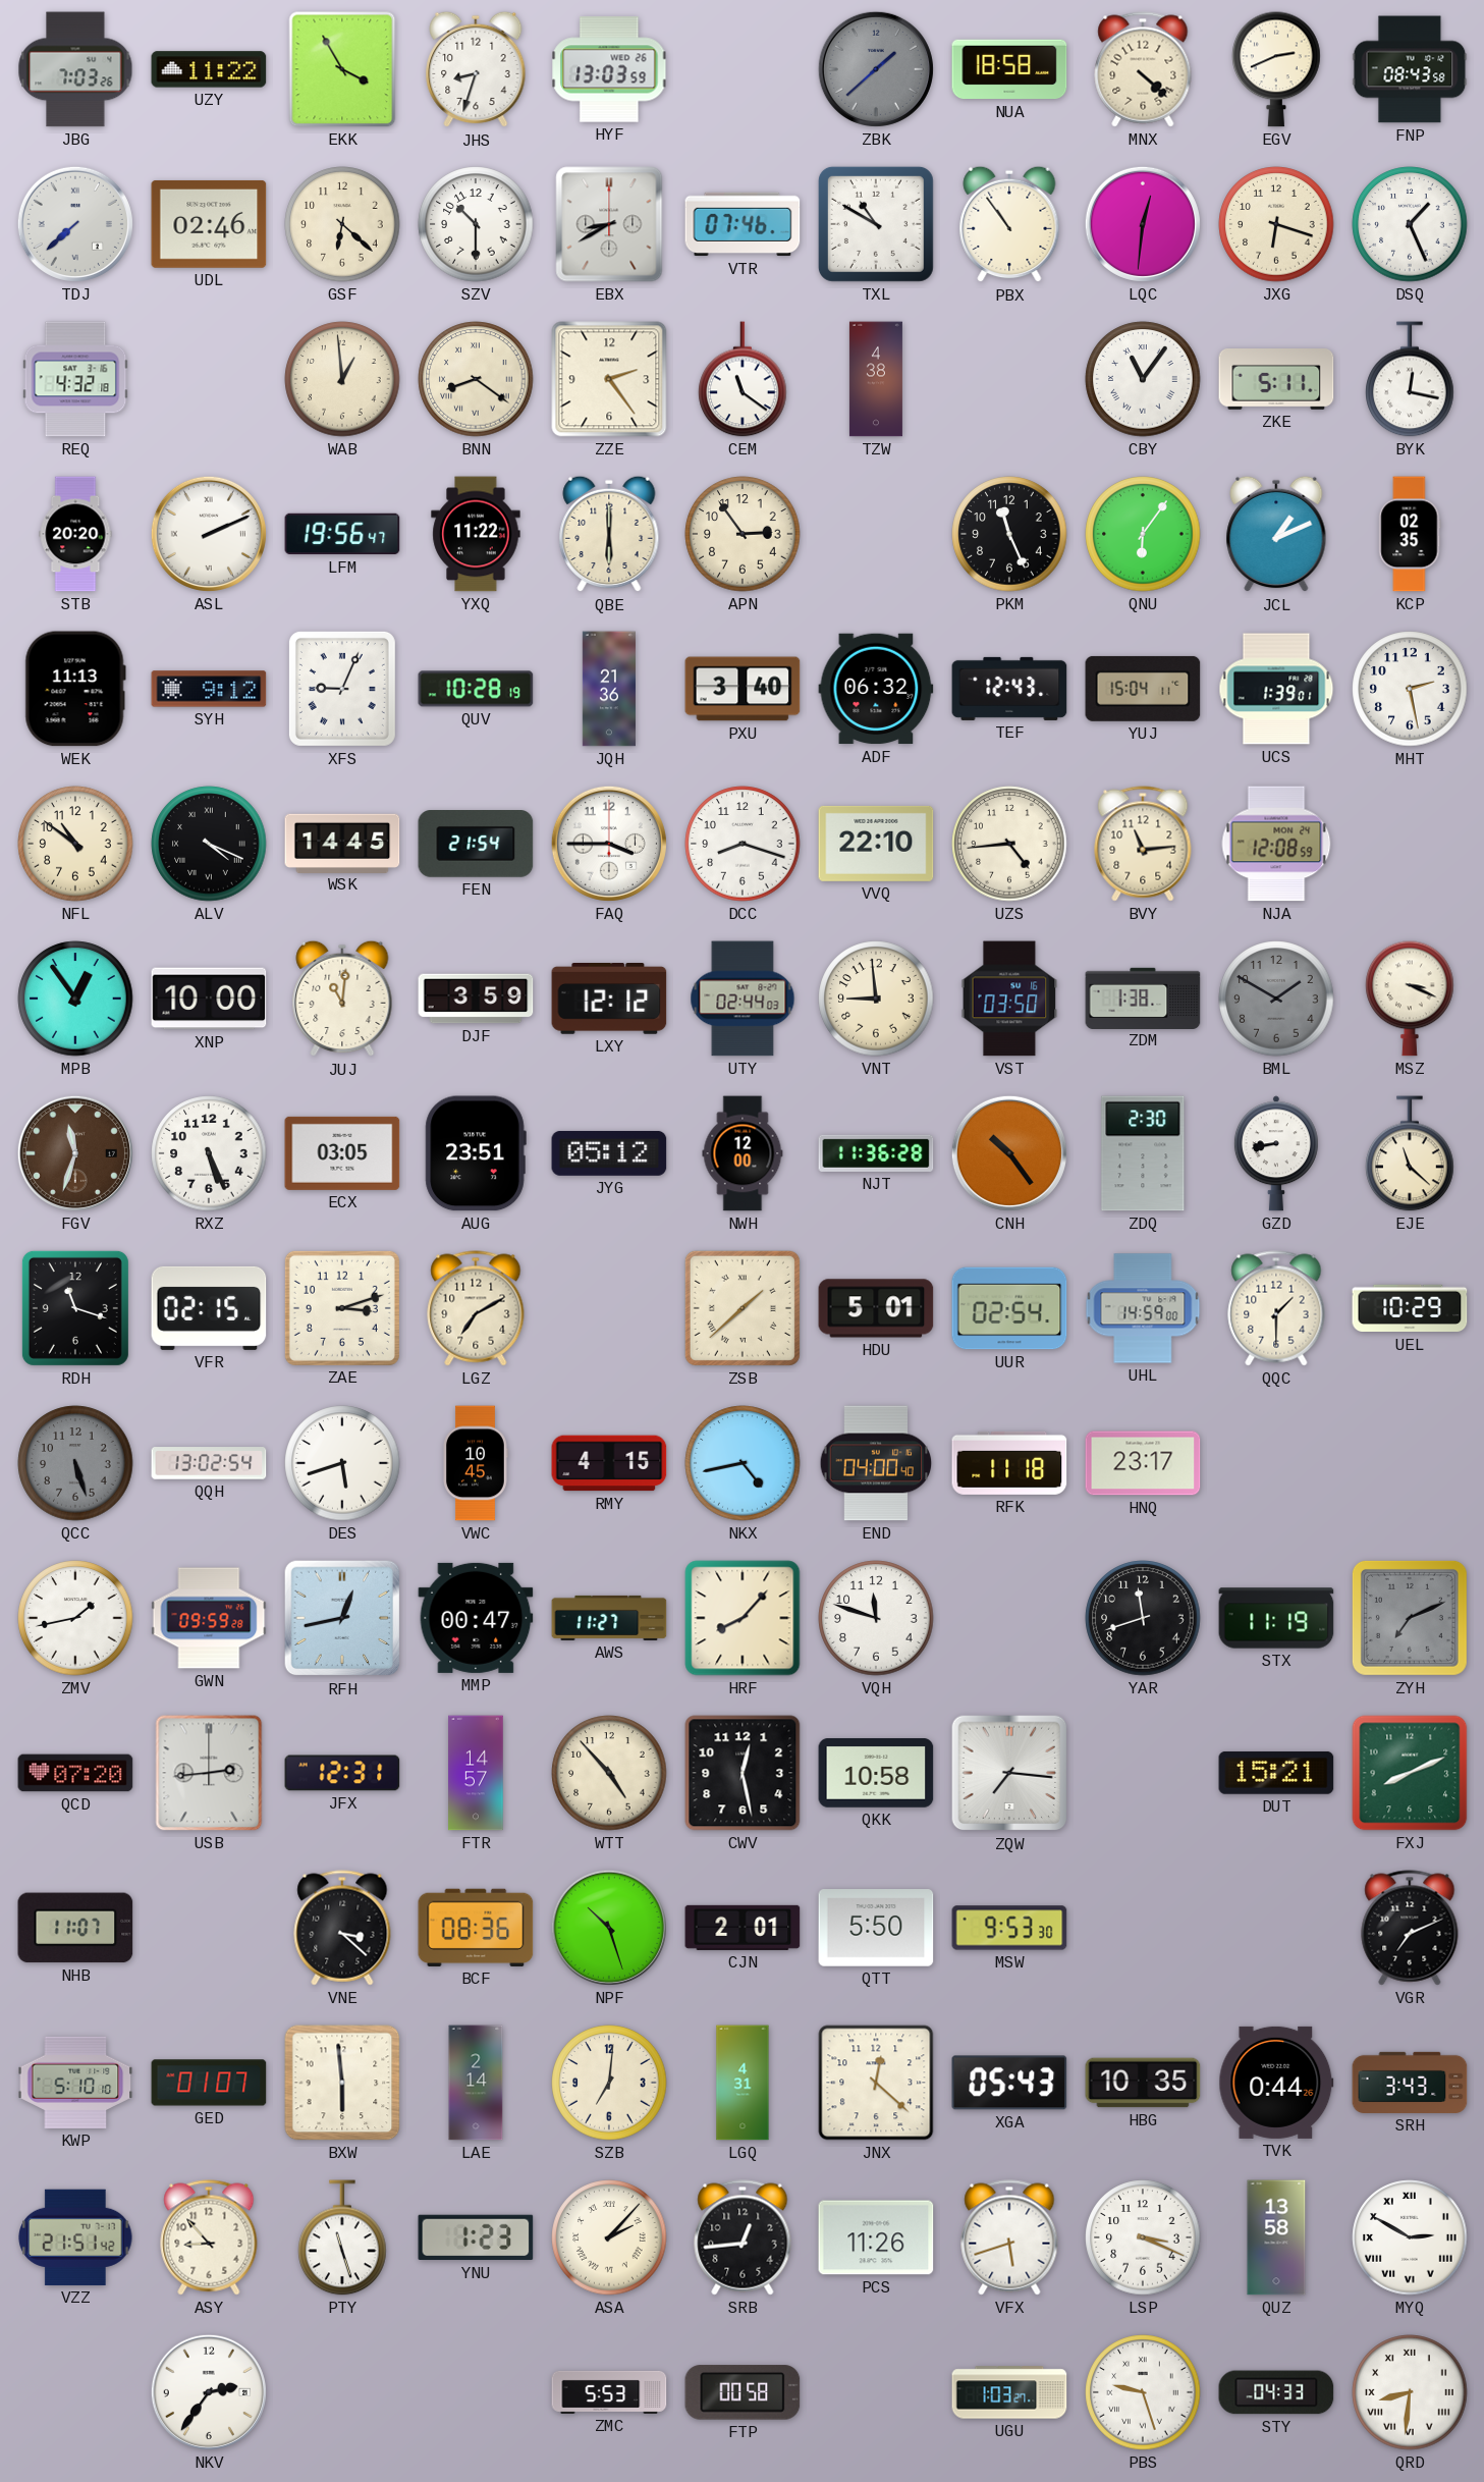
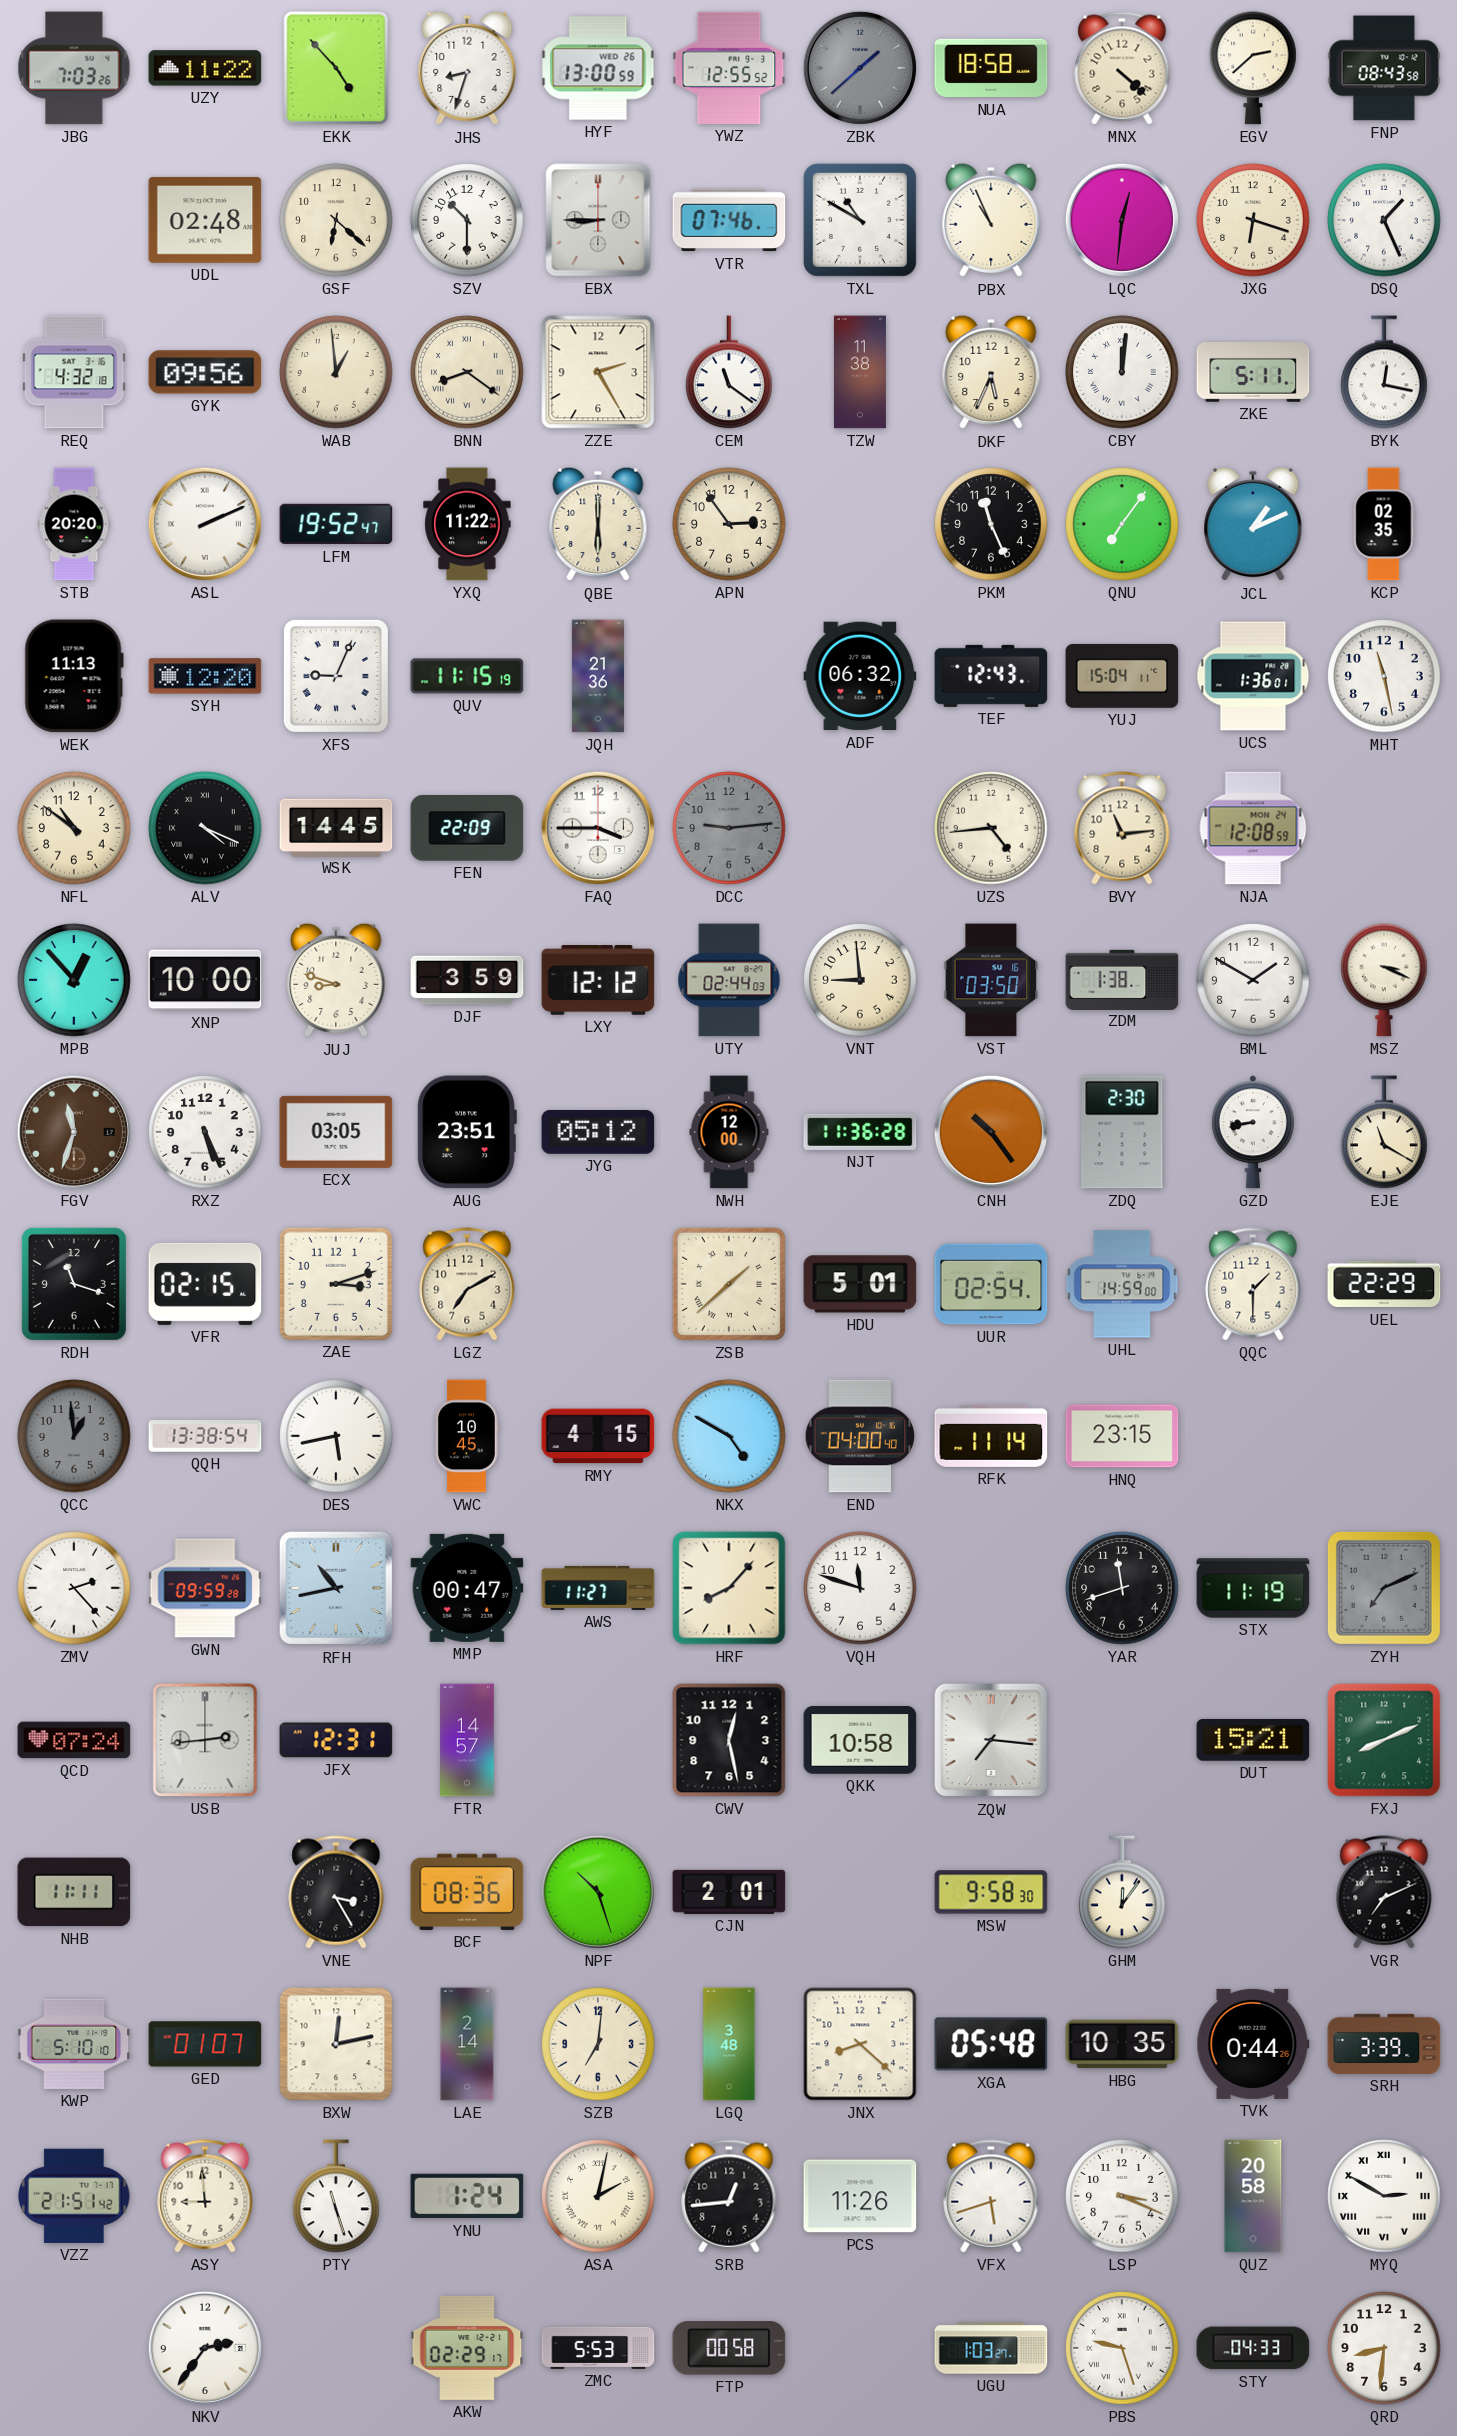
EKK: 3:55 -> 4:53 (336, 68)
HYF: 13:03 -> 13:00 (598, 68)
YWZ: none -> 12:55 (729, 68)
EGV: 2:41 -> 2:38 (1253, 68)
TDJ: 7:38 -> none (75, 224)
UDL: 02:46 -> 02:48 (205, 220)
EBX: 8:40 -> 8:45 (598, 220)
PBX: 10:54 -> 10:56 (991, 220)
GYK: none -> 09:56 (205, 372)
ZZE: 2:24 -> 2:25 (598, 372)
TZW: 4:38 -> 11:38 (860, 372)
DKF: none -> 5:34 (991, 372)
CBY: 11:06 -> 12:01 (1122, 372)
LFM: 19:56 -> 19:52 (336, 524)
QNU: 6:06 -> 7:06 (1122, 524)
SYH: 9:12 -> 12:20 (205, 676)
QUV: 10:28 -> 11:15 (467, 676)
PXU: 3:40 -> none (743, 689)
UCS: 1:39 -> 1:36 (1253, 676)
MHT: 2:28 -> 11:28 (1384, 676)
FEN: 21:54 -> 22:09 (467, 829)
DCC: 8:18 -> 9:14 (729, 828)
DCC dial: white -> grey (729, 828)
VVQ: 22:10 -> none (876, 844)
MPB: 12:54 -> 12:53 (74, 980)
JUJ: 11:01 -> 8:48 (336, 980)
BML dial: grey -> white (1253, 980)
EJE: 11:22 -> 11:20 (1384, 1132)
UEL: 10:29 -> 22:29 (1384, 1284)
QCC: 5:27 -> 12:59 (74, 1436)
QQH: 13:02 -> 13:38 (205, 1436)
DES: 5:42 -> 5:43 (336, 1436)
NKX: 4:43 -> 4:50 (729, 1436)
RFK: 11:18 -> 11:14 (991, 1436)
HNQ: 23:17 -> 23:15 (1122, 1436)
ZMV: 1:43 -> 2:23 (74, 1588)
RFH: 12:43 -> 10:43 (336, 1588)
QCD: 07:20 -> 07:24 (74, 1740)
WTT: 4:53 -> none (609, 1773)
NHB: 11:07 -> 11:11 (74, 1892)
VNE: 3:22 -> 3:25 (336, 1892)
QTT: 5:50 -> none (876, 1928)
MSW: 9:53 -> 9:58 (991, 1892)
GHM: none -> 12:06 (1122, 1892)
BXW: 5:59 -> 12:13 (336, 2044)
LGQ: 4:31 -> 3:48 (729, 2044)
JNX: 12:22 -> 8:22 (860, 2044)
XGA: 05:43 -> 05:48 (991, 2044)
SRH: 3:43 -> 3:39 (1384, 2044)
ASY: 8:53 -> 8:59 (205, 2196)
YNU: 1:23 -> 1:24 (467, 2196)
ASA: 2:07 -> 2:02 (598, 2196)
QUZ: 13:58 -> 20:58 (1253, 2196)
AKW: none -> 02:29 (467, 2348)
QRD numerals: Roman -> Arabic (1384, 2348)
